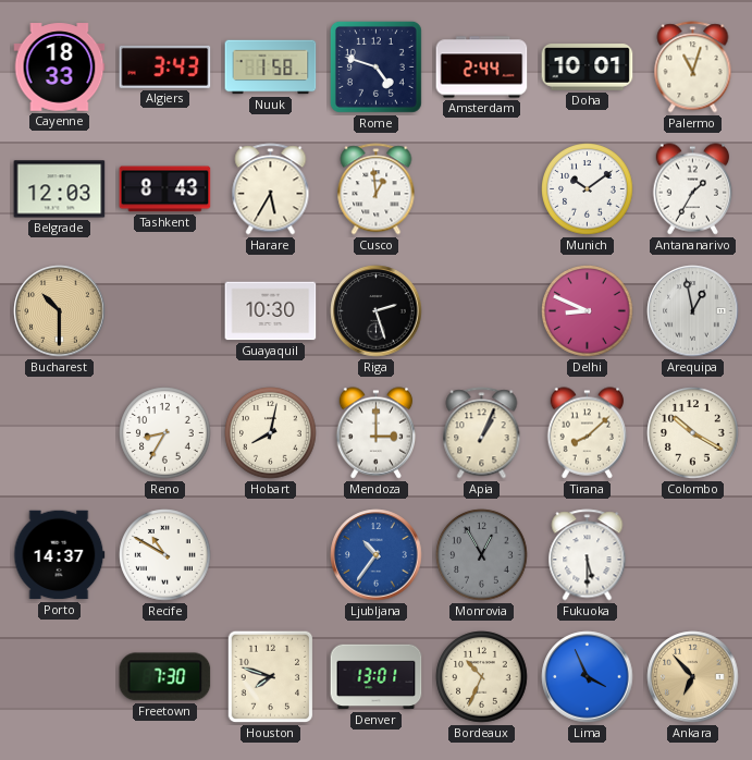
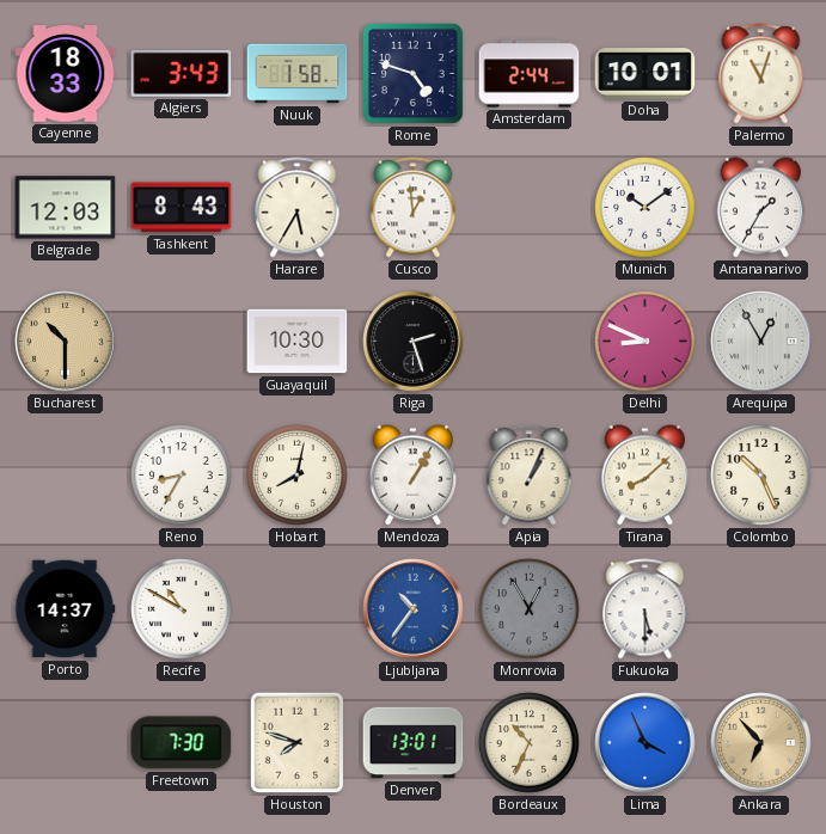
Arequipa: 12:58 -> 12:55 (761, 342)
Mendoza: 3:00 -> 1:05 (414, 476)
Colombo: 10:20 -> 10:26 (761, 476)
